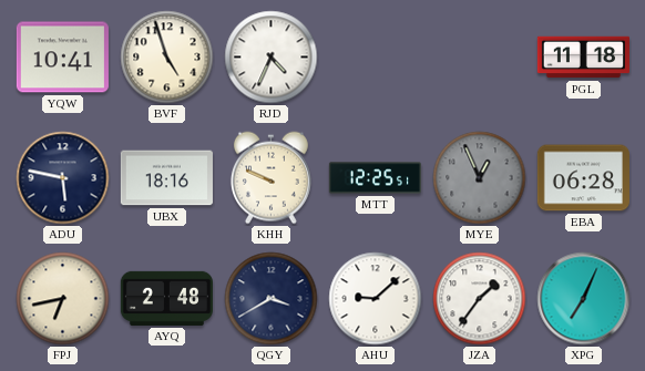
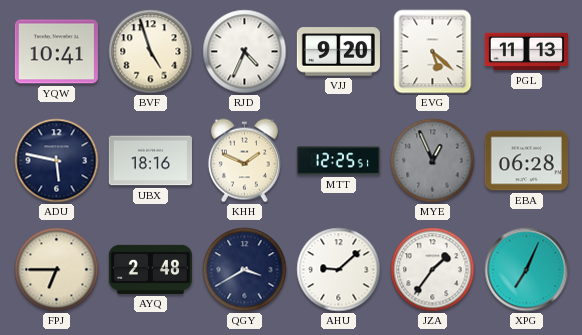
VJJ: none -> 9:20 (338, 52)
EVG: none -> 5:22 (433, 52)
PGL: 11:18 -> 11:13 (526, 52)
KHH: 9:49 -> 1:49 (244, 161)
FPJ: 6:43 -> 6:45 (57, 270)
